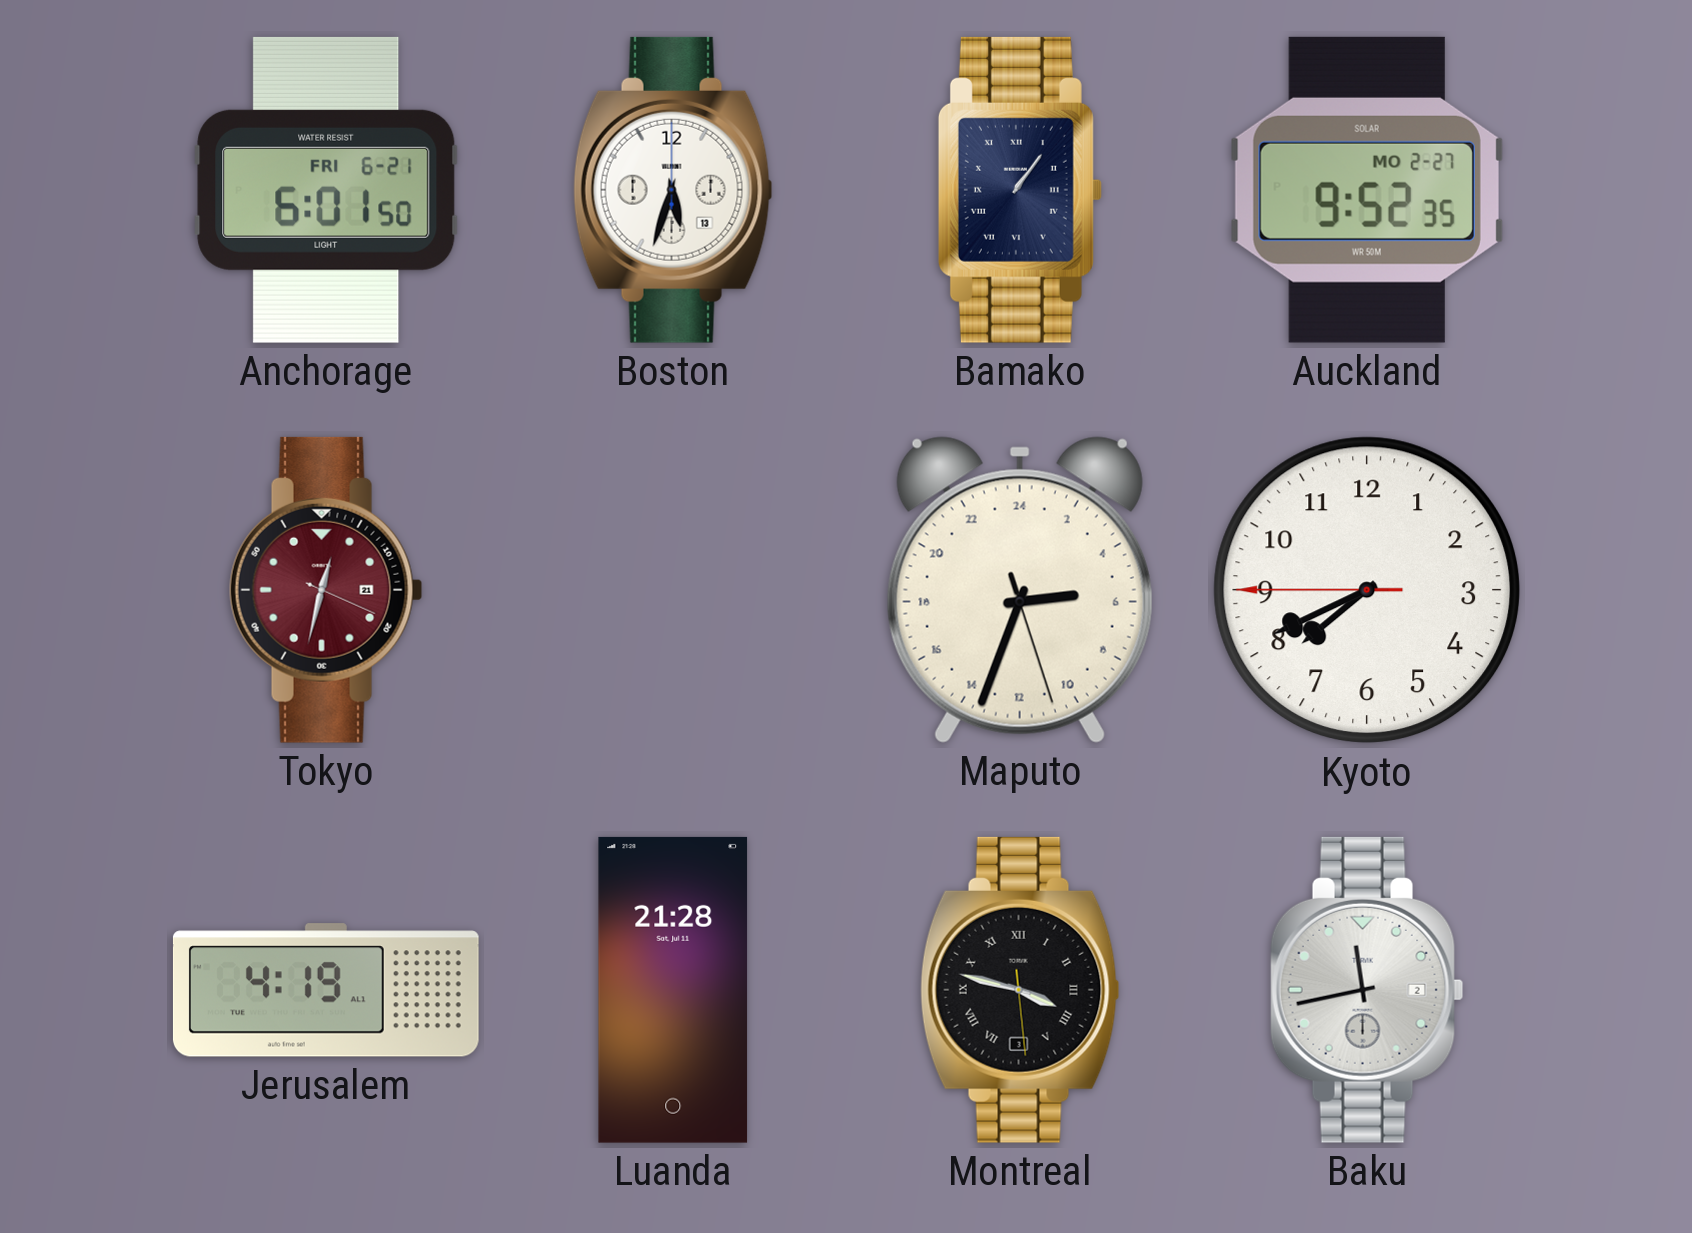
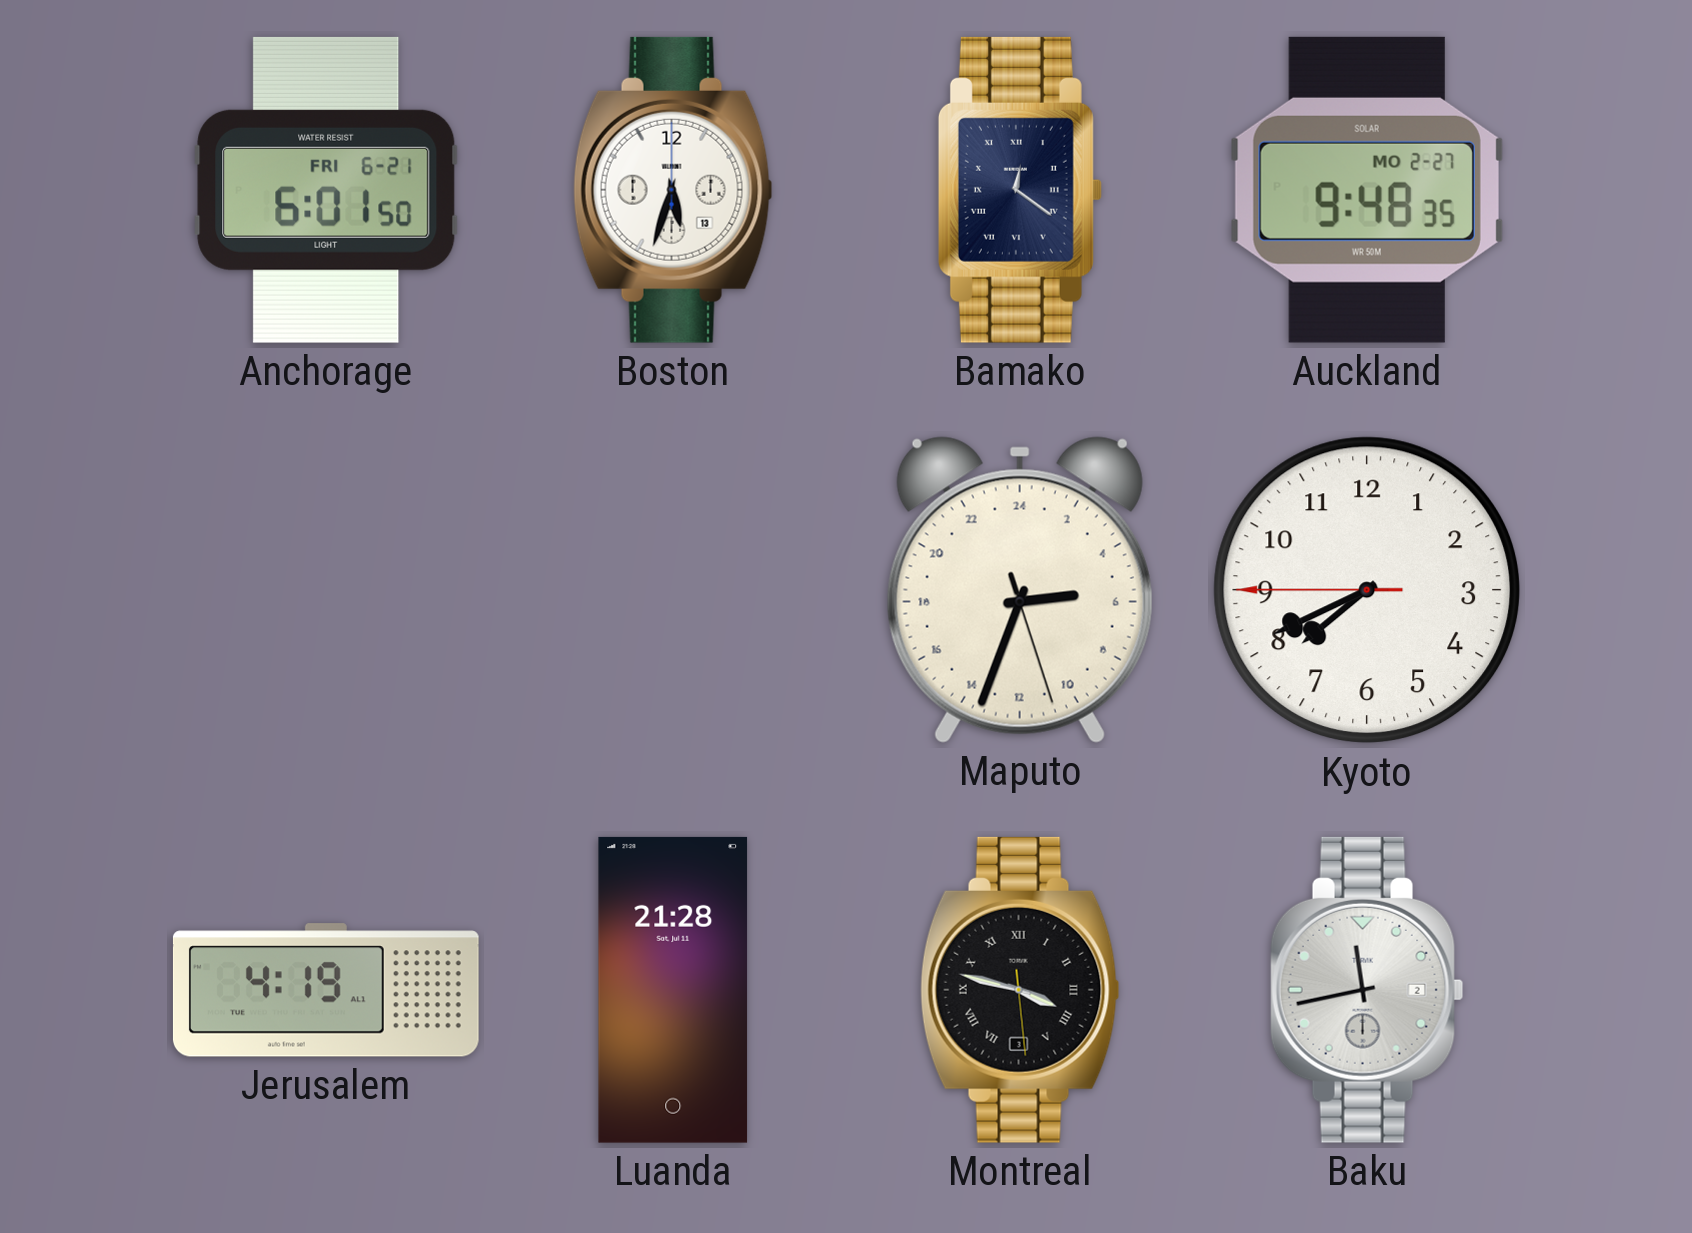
Bamako: 1:06 -> 12:21 (1020, 190)
Auckland: 9:52 -> 9:48 (1367, 190)
Tokyo: 12:32 -> none (326, 590)
